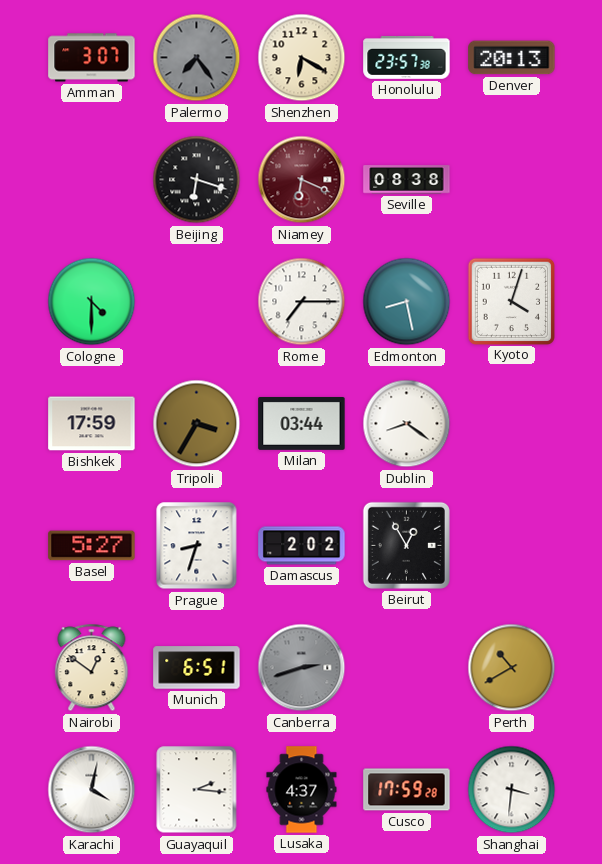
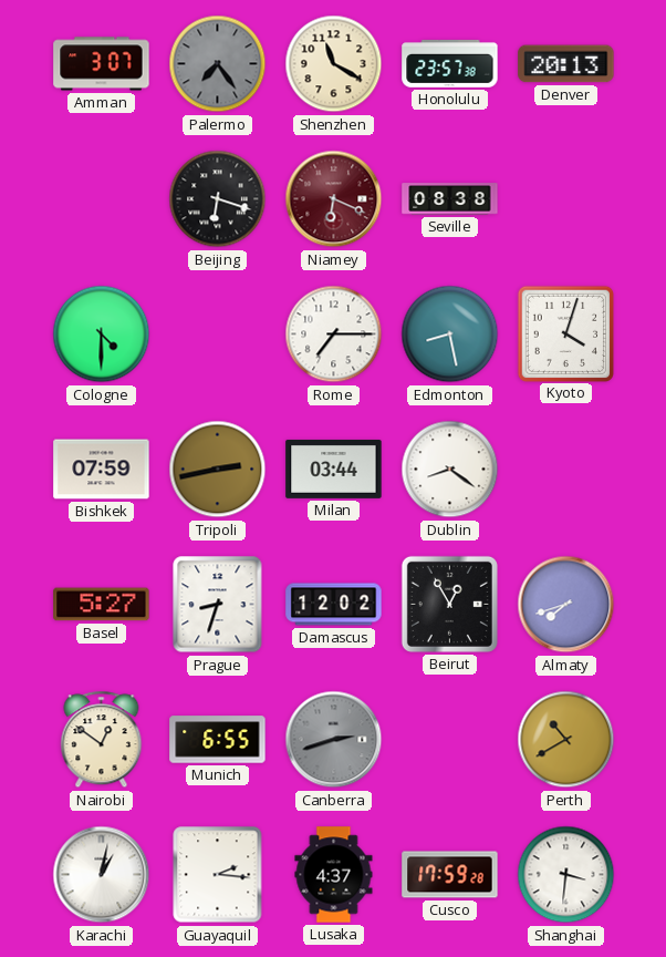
Shenzhen: 6:20 -> 11:20 (334, 64)
Bishkek: 17:59 -> 07:59 (102, 470)
Tripoli: 3:35 -> 2:43 (218, 470)
Damascus: 2:02 -> 12:02 (334, 605)
Almaty: none -> 7:42 (566, 605)
Munich: 6:51 -> 6:55 (218, 740)
Karachi: 4:02 -> 1:02 (102, 875)
